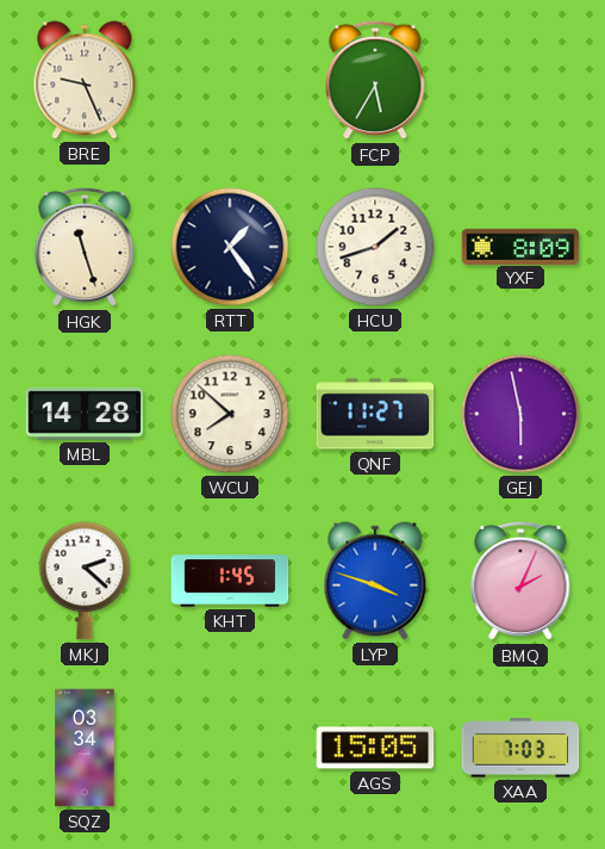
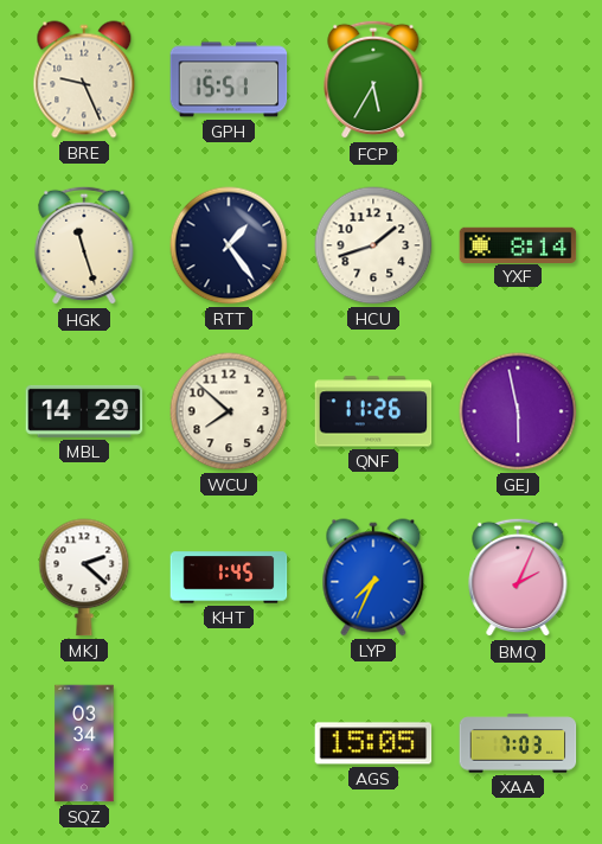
GPH: none -> 15:51 (229, 79)
YXF: 8:09 -> 8:14 (518, 244)
MBL: 14:28 -> 14:29 (84, 411)
QNF: 11:27 -> 11:26 (373, 411)
LYP: 3:48 -> 7:34 (373, 577)
